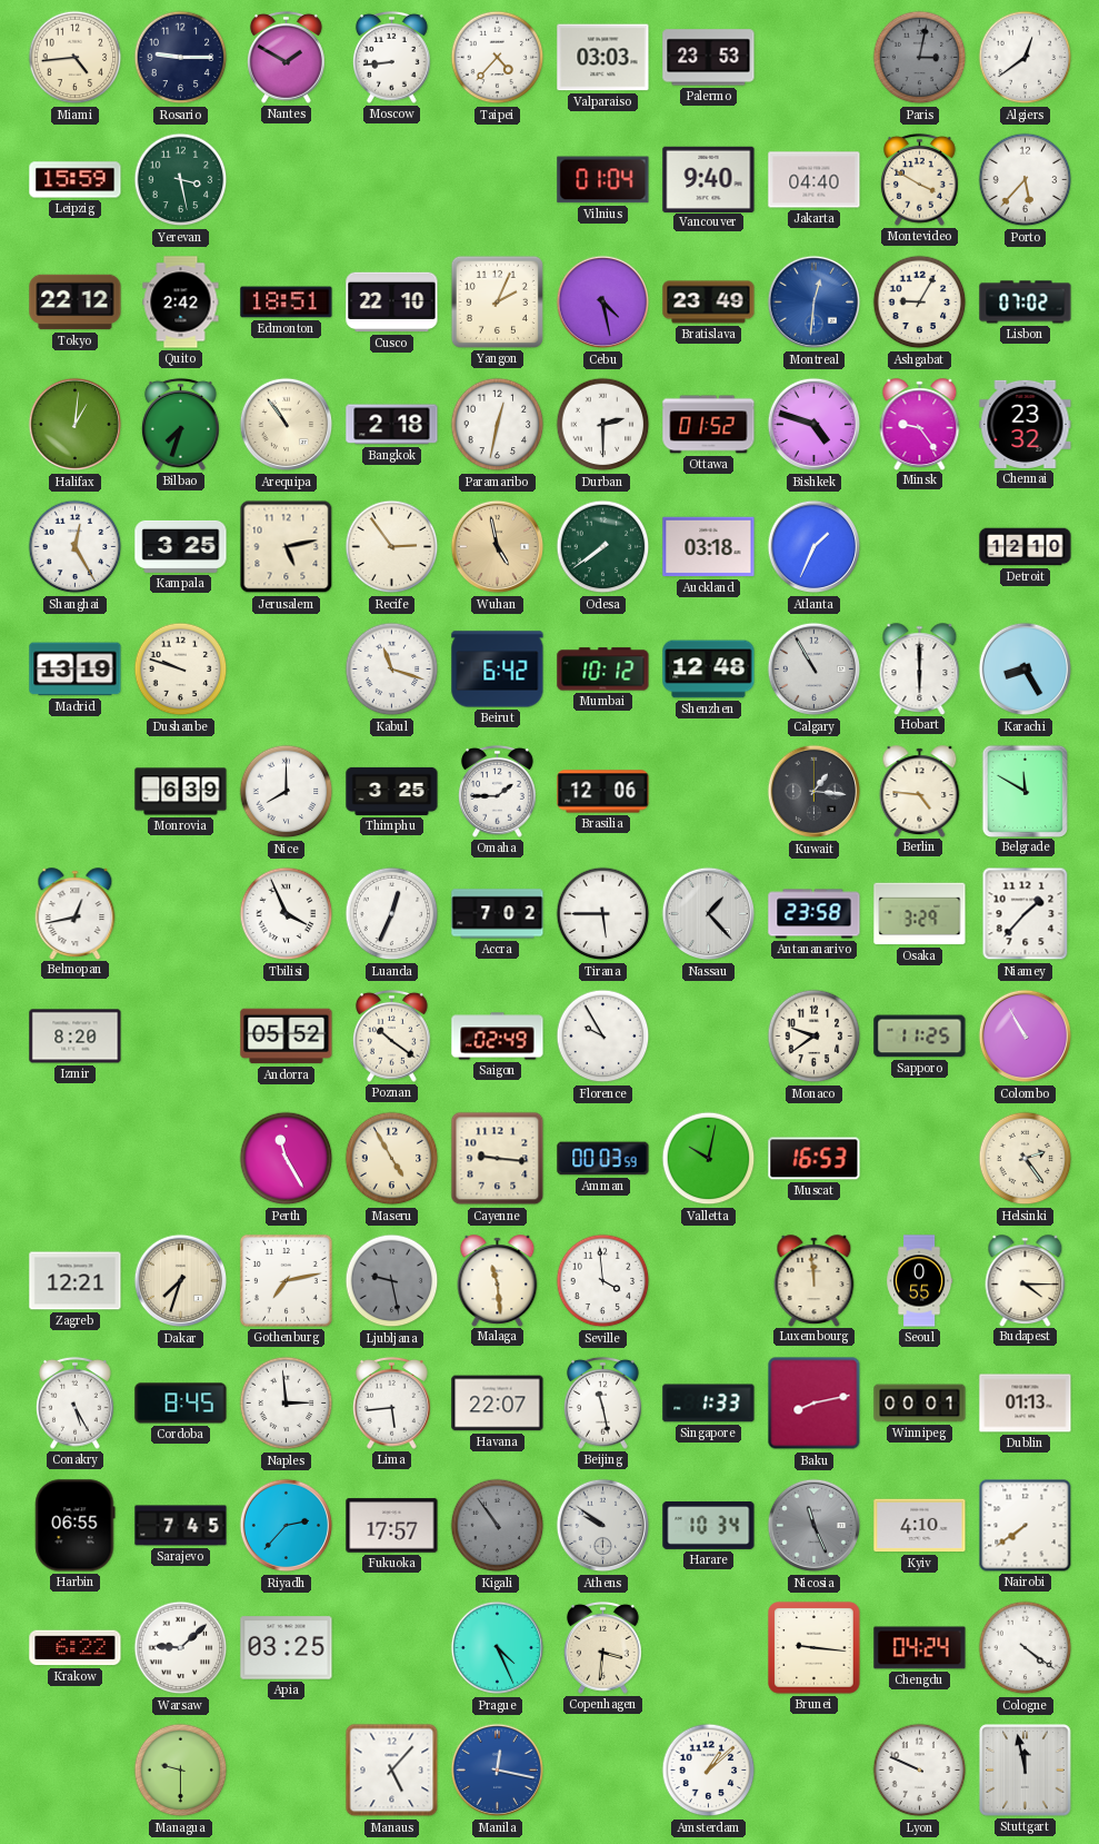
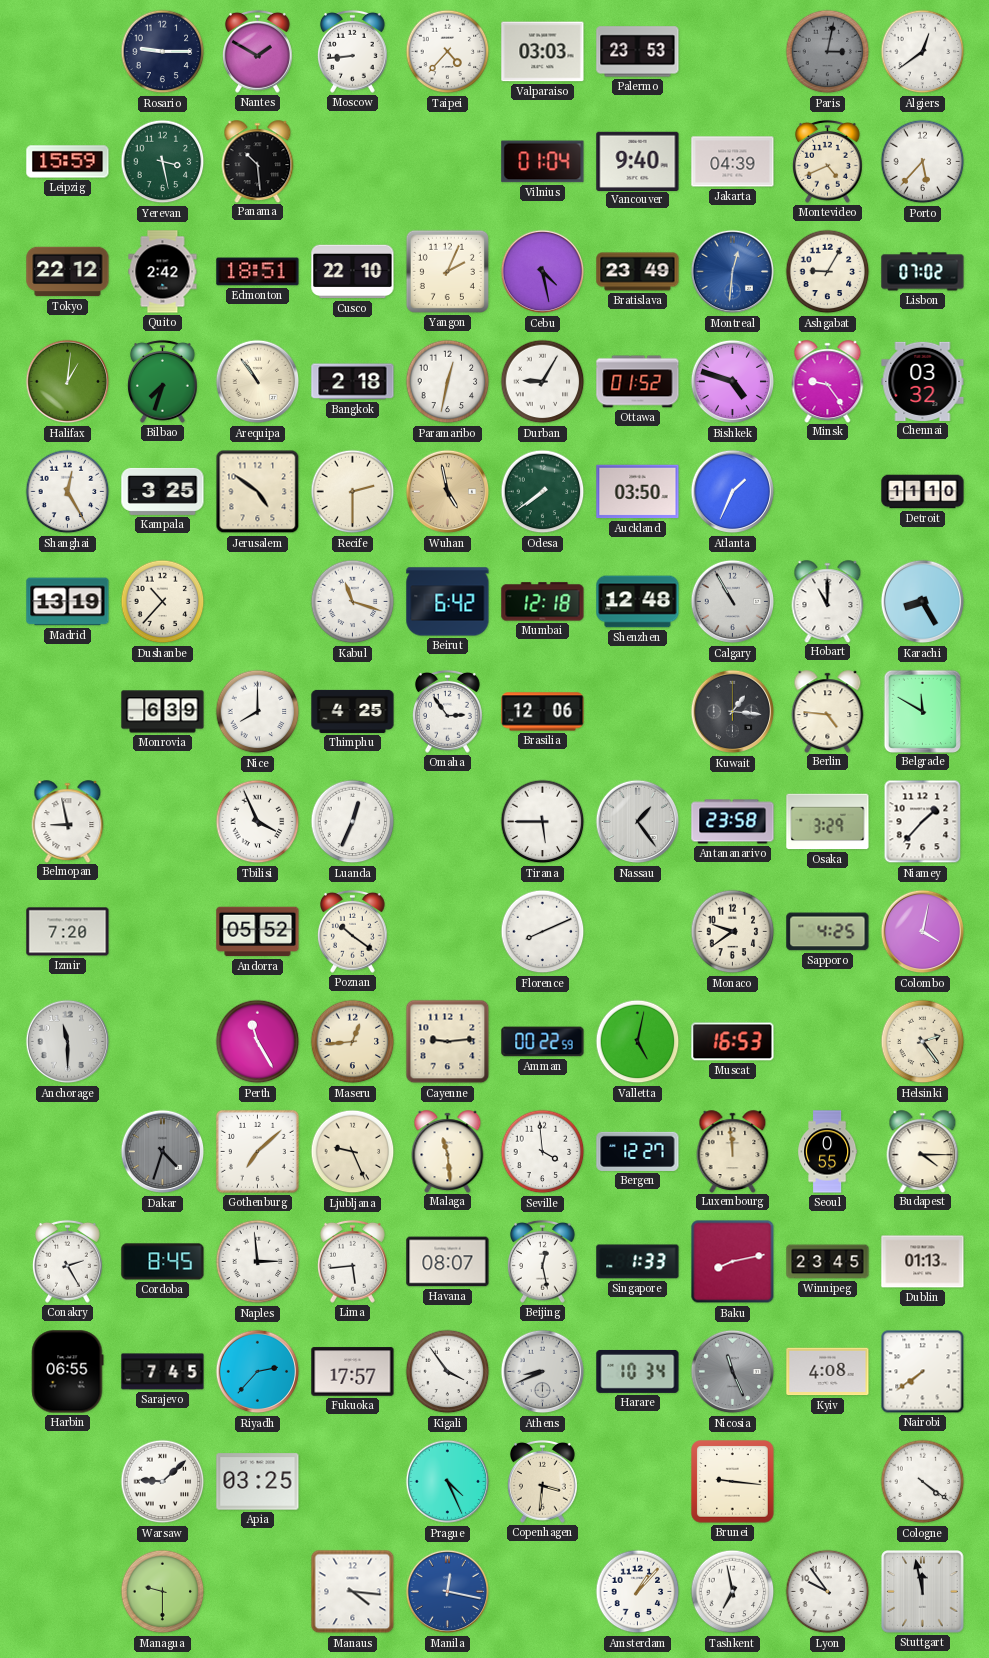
Miami: 4:44 -> none (76, 58)
Panama: none -> 10:29 (258, 161)
Jakarta: 04:40 -> 04:39 (733, 162)
Montevideo: 3:50 -> 4:41 (827, 161)
Durban: 2:30 -> 9:05 (543, 382)
Chennai: 23:32 -> 03:32 (923, 381)
Jerusalem: 5:13 -> 4:51 (258, 492)
Recife: 2:54 -> 2:30 (353, 492)
Auckland: 03:18 -> 03:50 (638, 492)
Detroit: 12:10 -> 11:10 (923, 492)
Dushanbe: 9:48 -> 10:37 (163, 602)
Mumbai: 10:12 -> 12:18 (543, 602)
Hobart: 6:00 -> 11:00 (828, 601)
Thimphu: 3:25 -> 4:25 (353, 711)
Omaha: 1:45 -> 2:54 (447, 711)
Belmopan: 12:43 -> 8:58 (68, 821)
Accra: 7:02 -> none (498, 914)
Nassau: 1:23 -> 1:24 (638, 822)
Izmir: 8:20 -> 7:20 (68, 932)
Saigon: 02:49 -> none (498, 1037)
Florence: 9:55 -> 8:11 (543, 932)
Sapporo: 11:25 -> 4:25 (828, 932)
Colombo: 10:55 -> 4:02 (923, 932)
Anchorage: none -> 11:30 (68, 1042)
Maseru: 4:55 -> 12:44 (353, 1042)
Cayenne: 9:16 -> 9:14 (448, 1042)
Amman: 00:03 -> 00:22 (543, 1042)
Valletta: 10:02 -> 5:02 (638, 1042)
Zagreb: 12:21 -> none (76, 1281)
Dakar: 7:33 -> 4:33 (163, 1152)
Dakar dial: cream -> grey (163, 1152)
Gothenburg: 7:13 -> 7:08 (257, 1151)
Ljubljana: 9:28 -> 9:26 (353, 1152)
Ljubljana dial: grey -> cream (353, 1152)
Bergen: none -> 12:27 (638, 1151)
Conakry: 5:25 -> 2:25 (67, 1261)
Havana: 22:07 -> 08:07 (448, 1262)
Beijing: 11:28 -> 12:28 (542, 1261)
Winnipeg: 00:01 -> 23:45 (828, 1262)
Kigali: 10:54 -> 3:54 (448, 1372)
Kigali dial: grey -> white (448, 1372)
Athens: 9:51 -> 8:41 (543, 1372)
Kyiv: 4:10 -> 4:08 (828, 1372)
Krakow: 6:22 -> none (76, 1648)
Chengdu: 04:24 -> none (920, 1648)
Manaus: 5:07 -> 4:16 (353, 1592)
Amsterdam: 1:08 -> 1:07 (638, 1592)
Tashkent: none -> 6:58 (733, 1592)
Lyon: 9:49 -> 9:54 (828, 1592)
